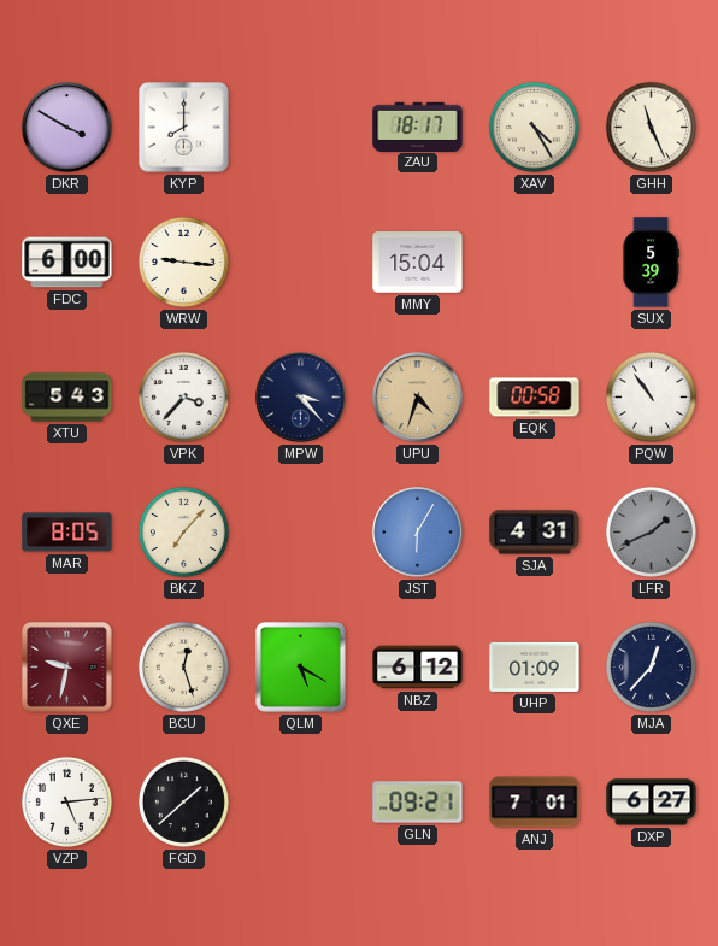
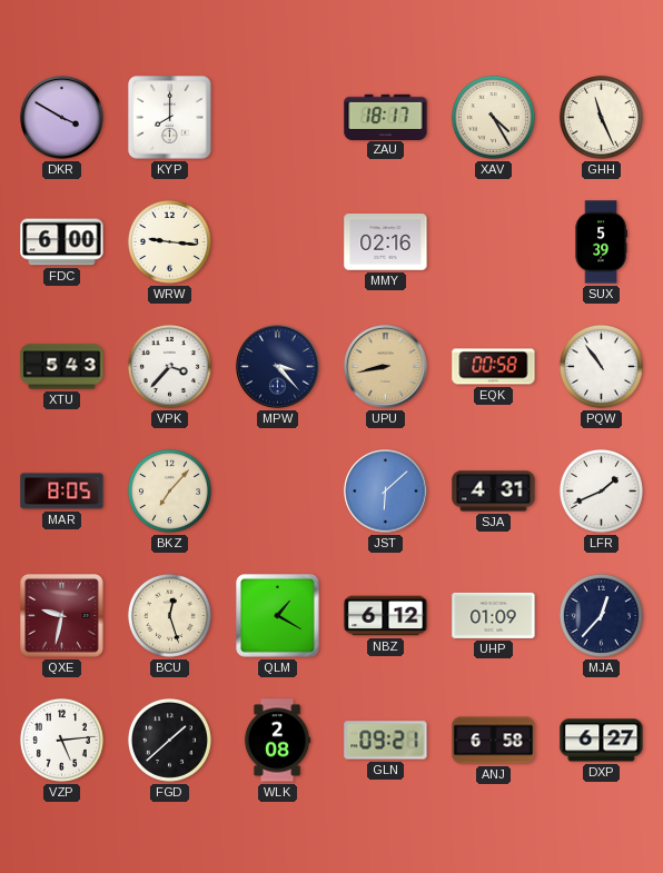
MMY: 15:04 -> 02:16 (386, 242)
UPU: 4:33 -> 8:43 (386, 367)
JST: 6:05 -> 6:08 (386, 492)
LFR dial: grey -> white (601, 490)
QLM: 5:20 -> 1:20 (278, 616)
WLK: none -> 2:08 (277, 741)
ANJ: 7:01 -> 6:58 (494, 741)
